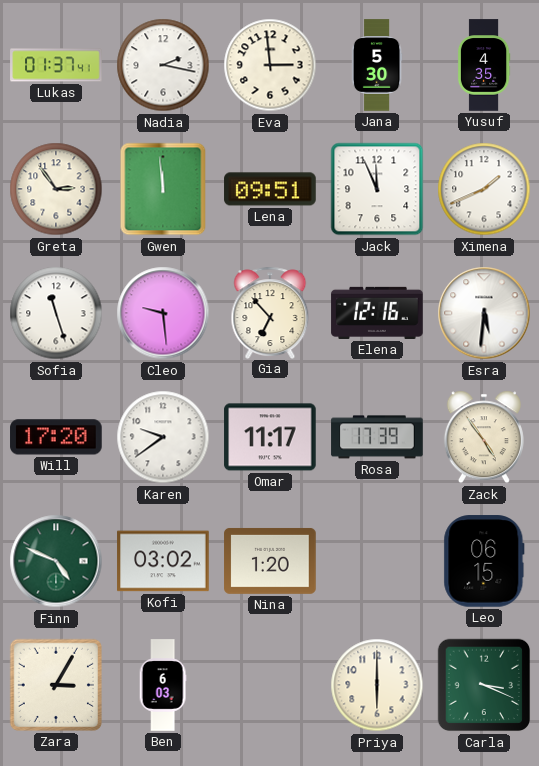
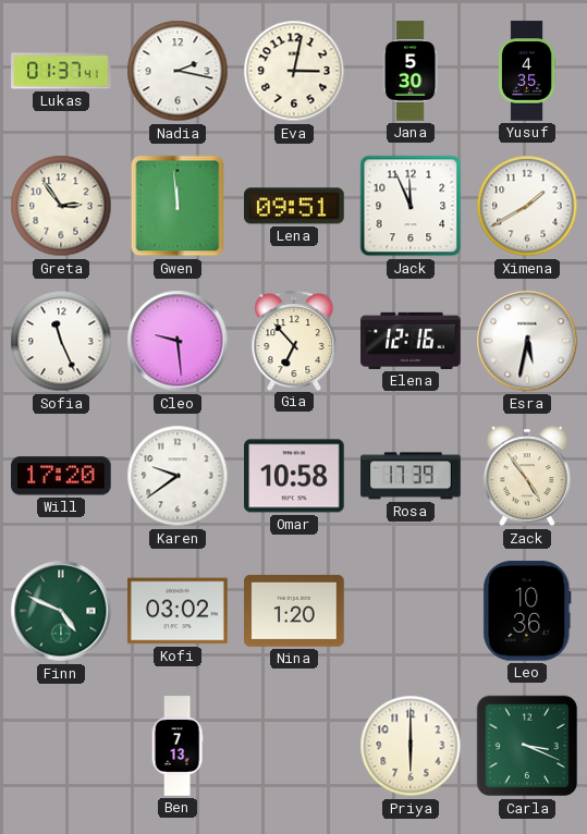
Eva: 2:59 -> 3:02 (294, 71)
Ximena: 1:41 -> 1:40 (527, 206)
Sofia: 11:27 -> 11:26 (61, 341)
Esra: 5:31 -> 5:32 (527, 341)
Omar: 11:17 -> 10:58 (294, 476)
Leo: 06:15 -> 10:36 (527, 611)
Zara: 3:05 -> none (56, 685)
Ben: 6:03 -> 7:13 (178, 746)
